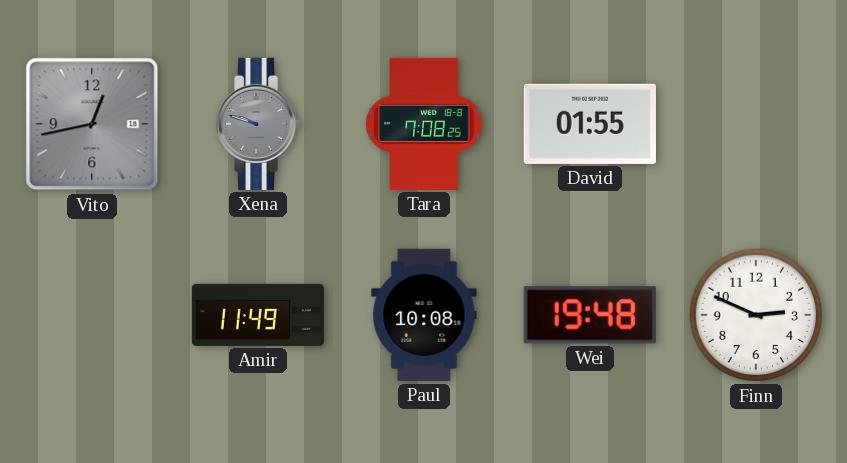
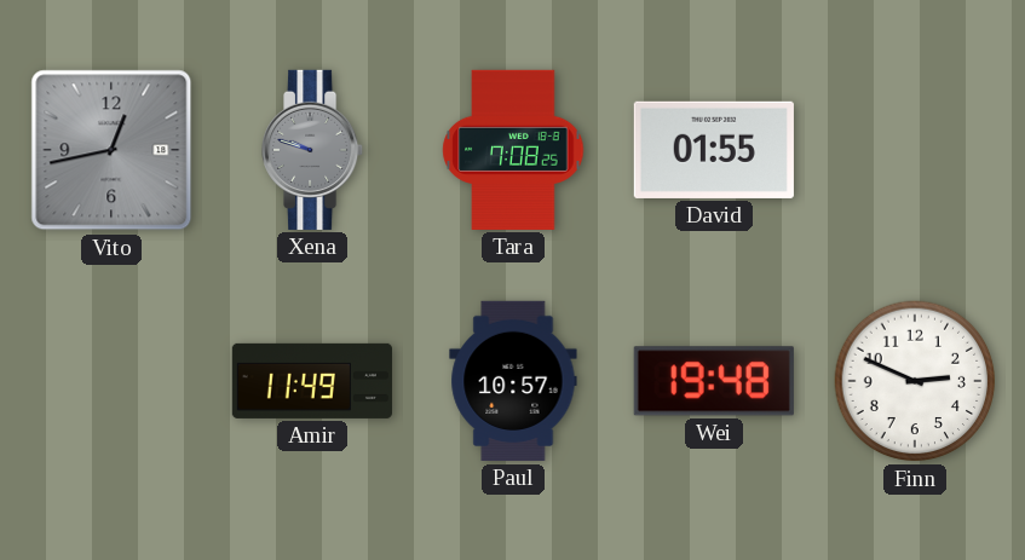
Paul: 10:08 -> 10:57 (513, 381)
